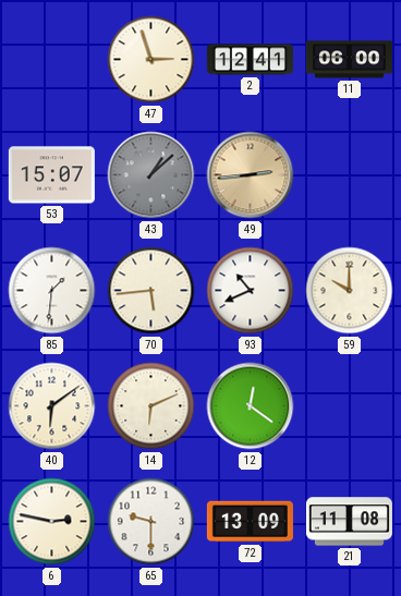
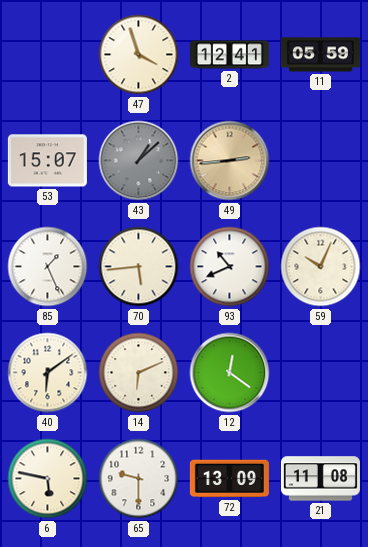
47: 2:57 -> 3:57 (139, 55)
11: 06:00 -> 05:59 (320, 55)
85: 1:31 -> 1:26 (48, 267)
59: 10:00 -> 10:04 (321, 267)
6: 2:47 -> 5:47 (48, 479)
